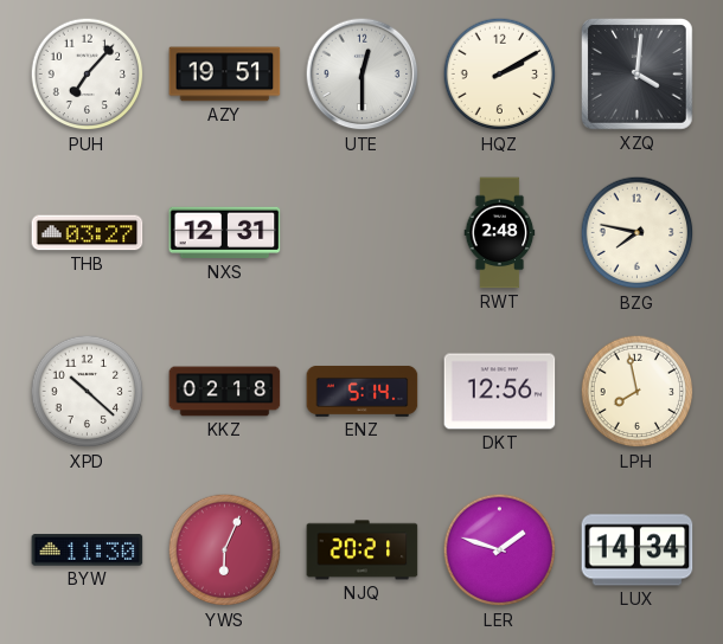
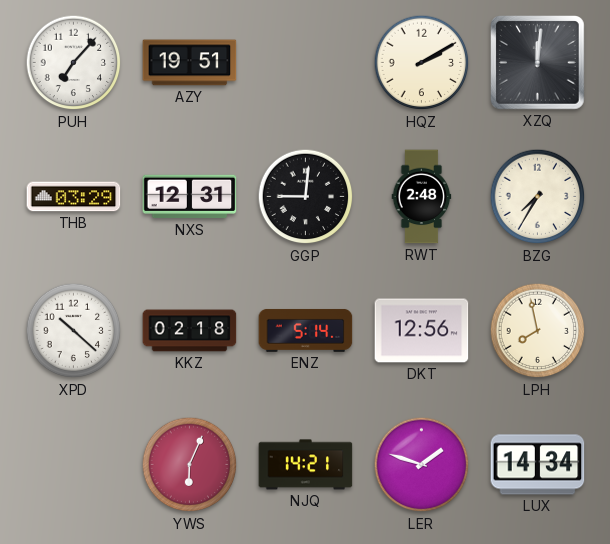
UTE: 12:30 -> none (363, 75)
XZQ: 4:01 -> 12:01 (538, 63)
THB: 03:27 -> 03:29 (74, 197)
GGP: none -> 9:01 (306, 197)
BZG: 7:47 -> 7:35 (538, 197)
BYW: 11:30 -> none (88, 550)
NJQ: 20:21 -> 14:21 (306, 465)
